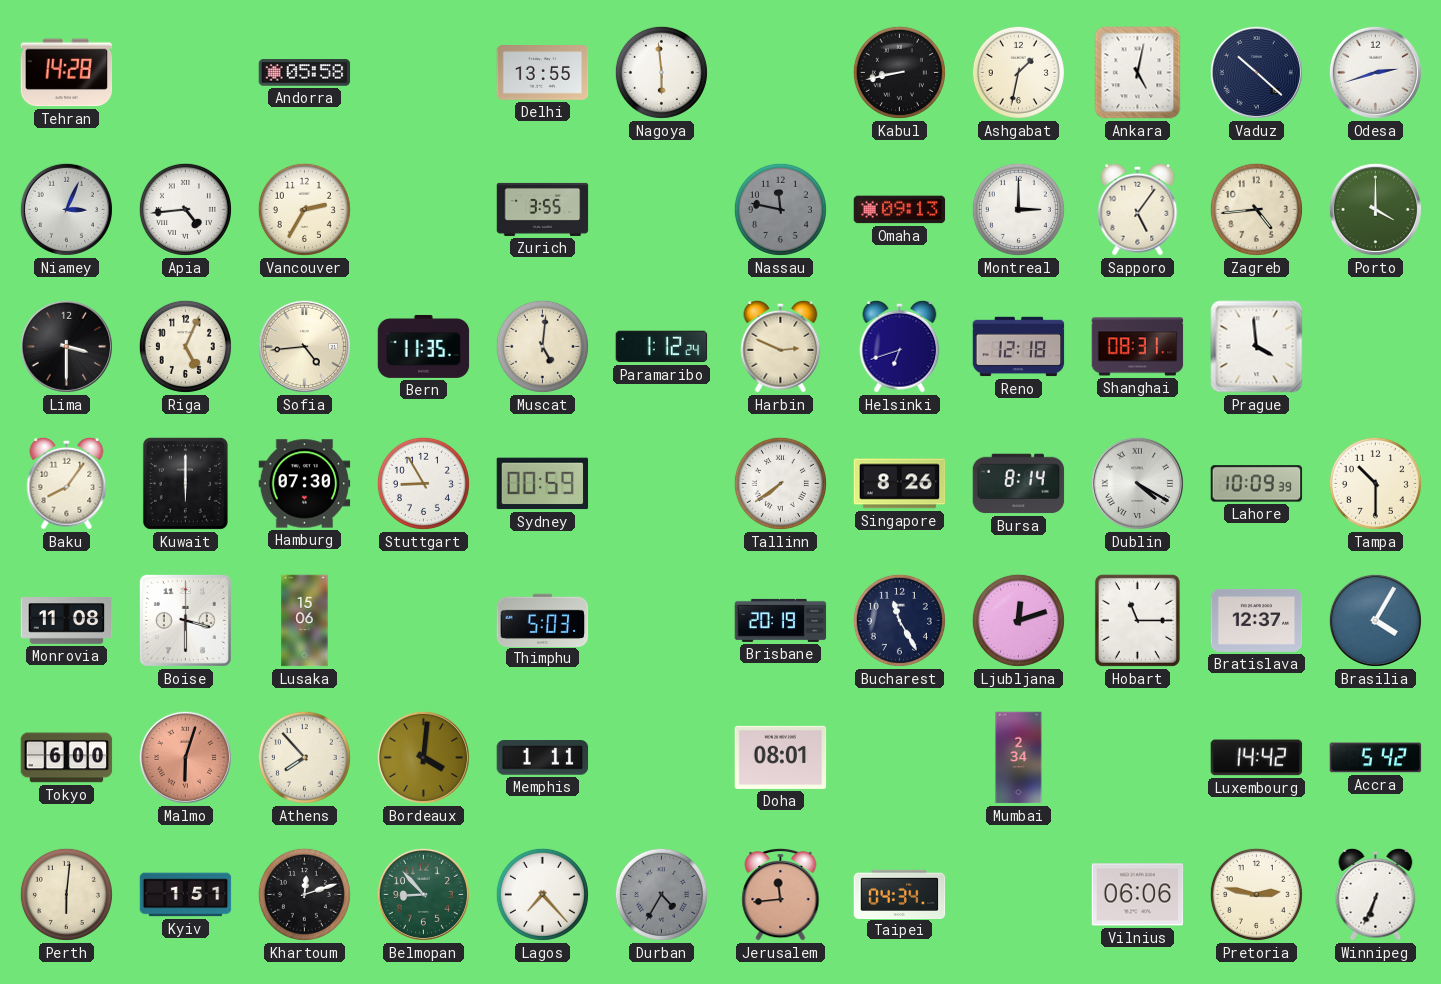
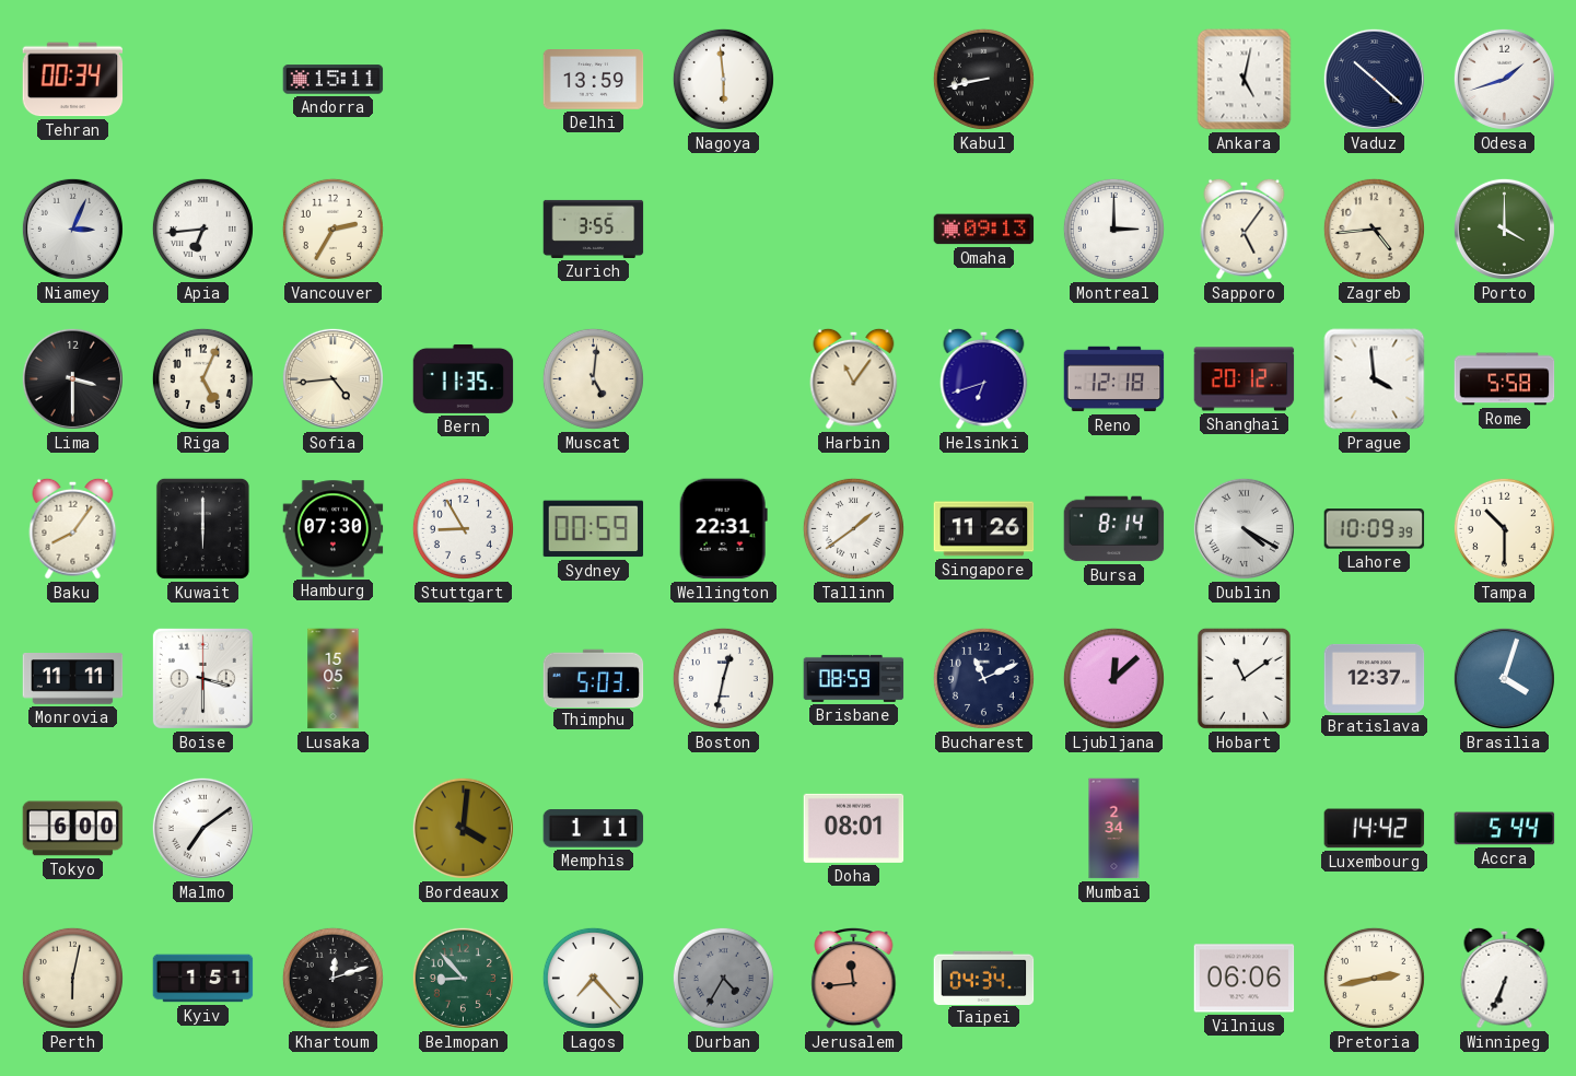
Tehran: 14:28 -> 00:34 (73, 80)
Andorra: 05:58 -> 15:11 (334, 80)
Delhi: 13:55 -> 13:59 (594, 80)
Ashgabat: 1:32 -> none (1018, 72)
Odesa: 2:42 -> 1:42 (1504, 79)
Apia: 4:44 -> 6:44 (202, 229)
Nassau: 11:47 -> none (780, 209)
Paramaribo: 1:12 -> none (662, 347)
Harbin: 2:49 -> 11:06 (854, 378)
Shanghai: 08:31 -> 20:12 (1245, 379)
Rome: none -> 5:58 (1505, 379)
Wellington: none -> 22:31 (723, 529)
Tallinn: 7:39 -> 1:39 (853, 528)
Singapore: 8:26 -> 11:26 (984, 529)
Monrovia: 11:08 -> 11:11 (73, 679)
Lusaka: 15:06 -> 15:05 (334, 679)
Boston: none -> 12:32 (723, 678)
Brisbane: 20:19 -> 08:59 (854, 678)
Bucharest: 11:25 -> 11:11 (983, 678)
Ljubljana: 12:12 -> 12:08 (1113, 678)
Hobart: 11:15 -> 11:09 (1244, 678)
Brasilia: 4:05 -> 4:03 (1504, 678)
Malmo: 6:03 -> 7:09 (202, 828)
Malmo dial: salmon -> white (202, 828)
Athens: 7:53 -> none (304, 757)
Accra: 5:42 -> 5:44 (1505, 829)
Perth: 6:01 -> 6:02 (72, 978)
Pretoria: 2:47 -> 2:43 (1374, 978)
